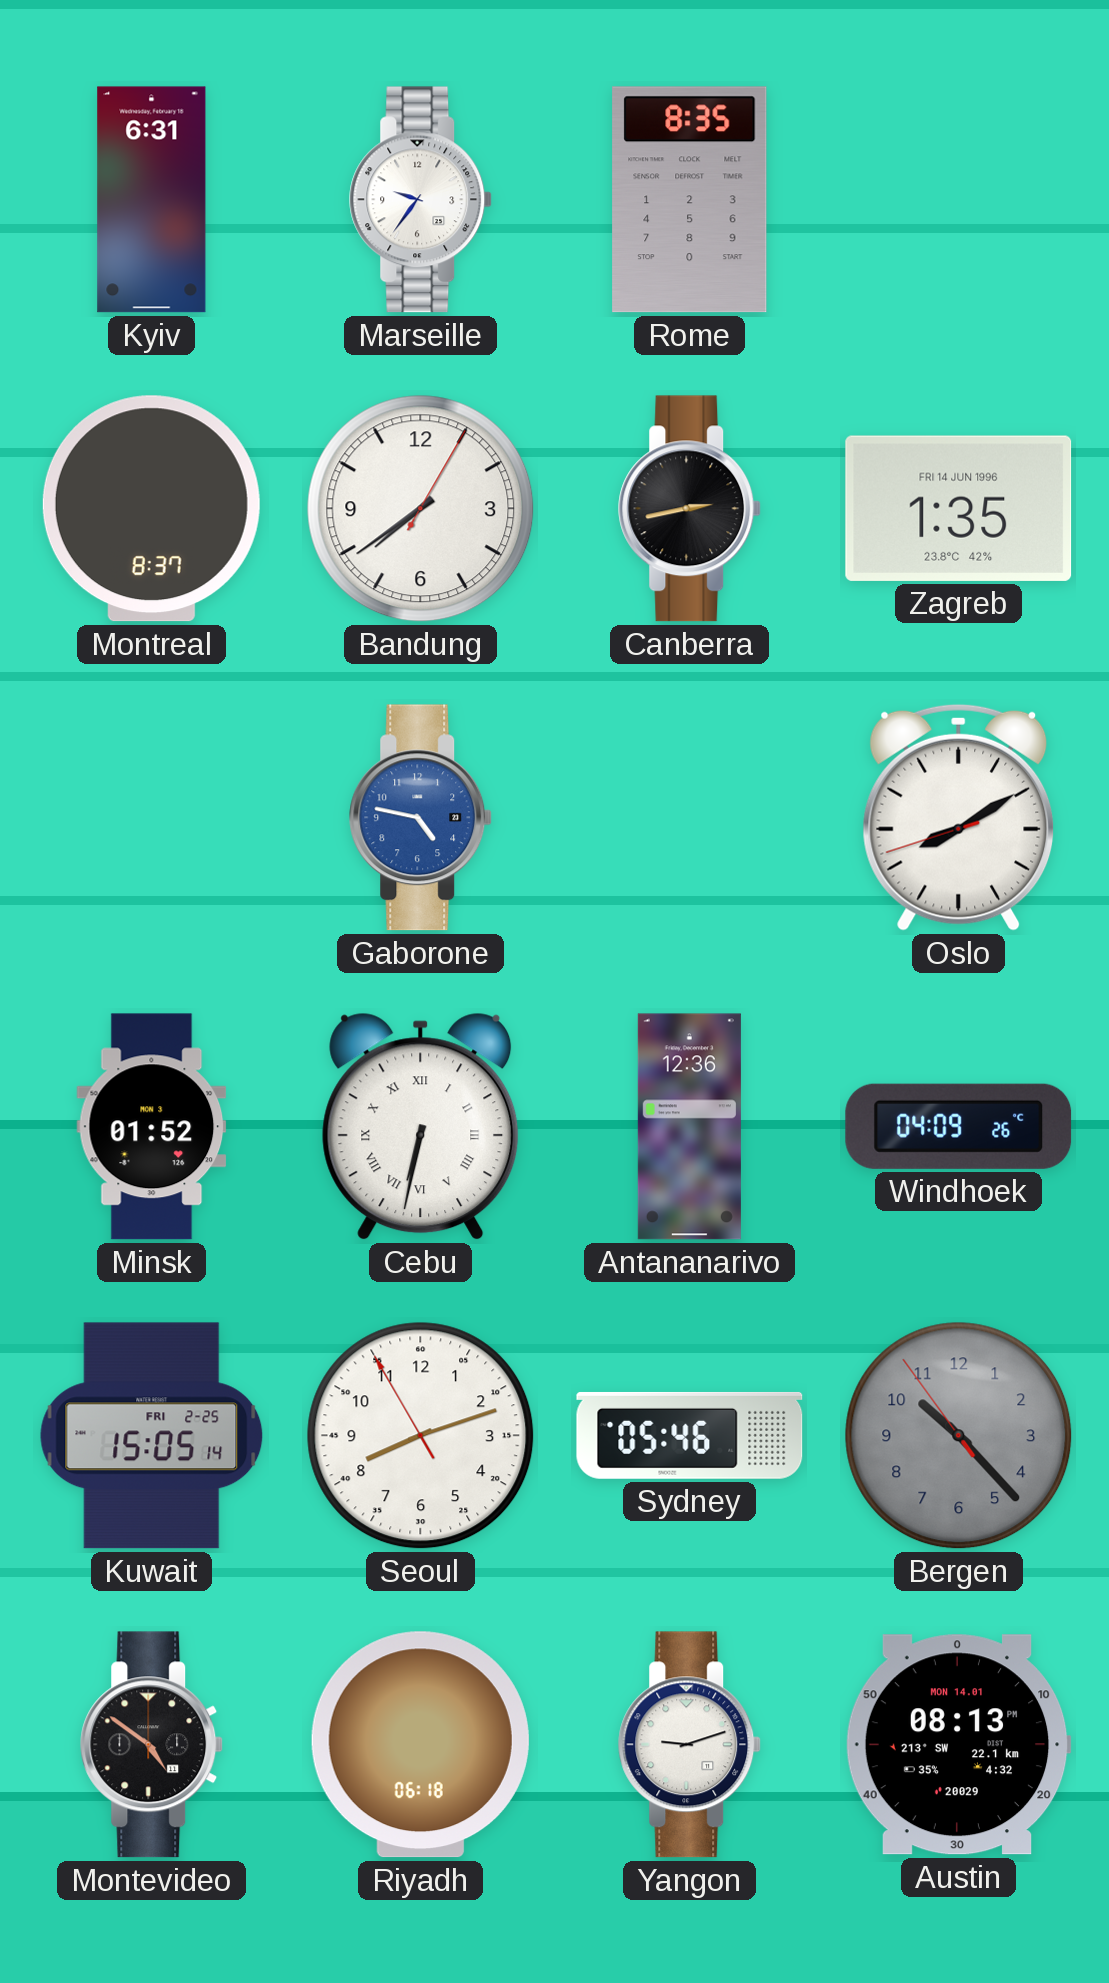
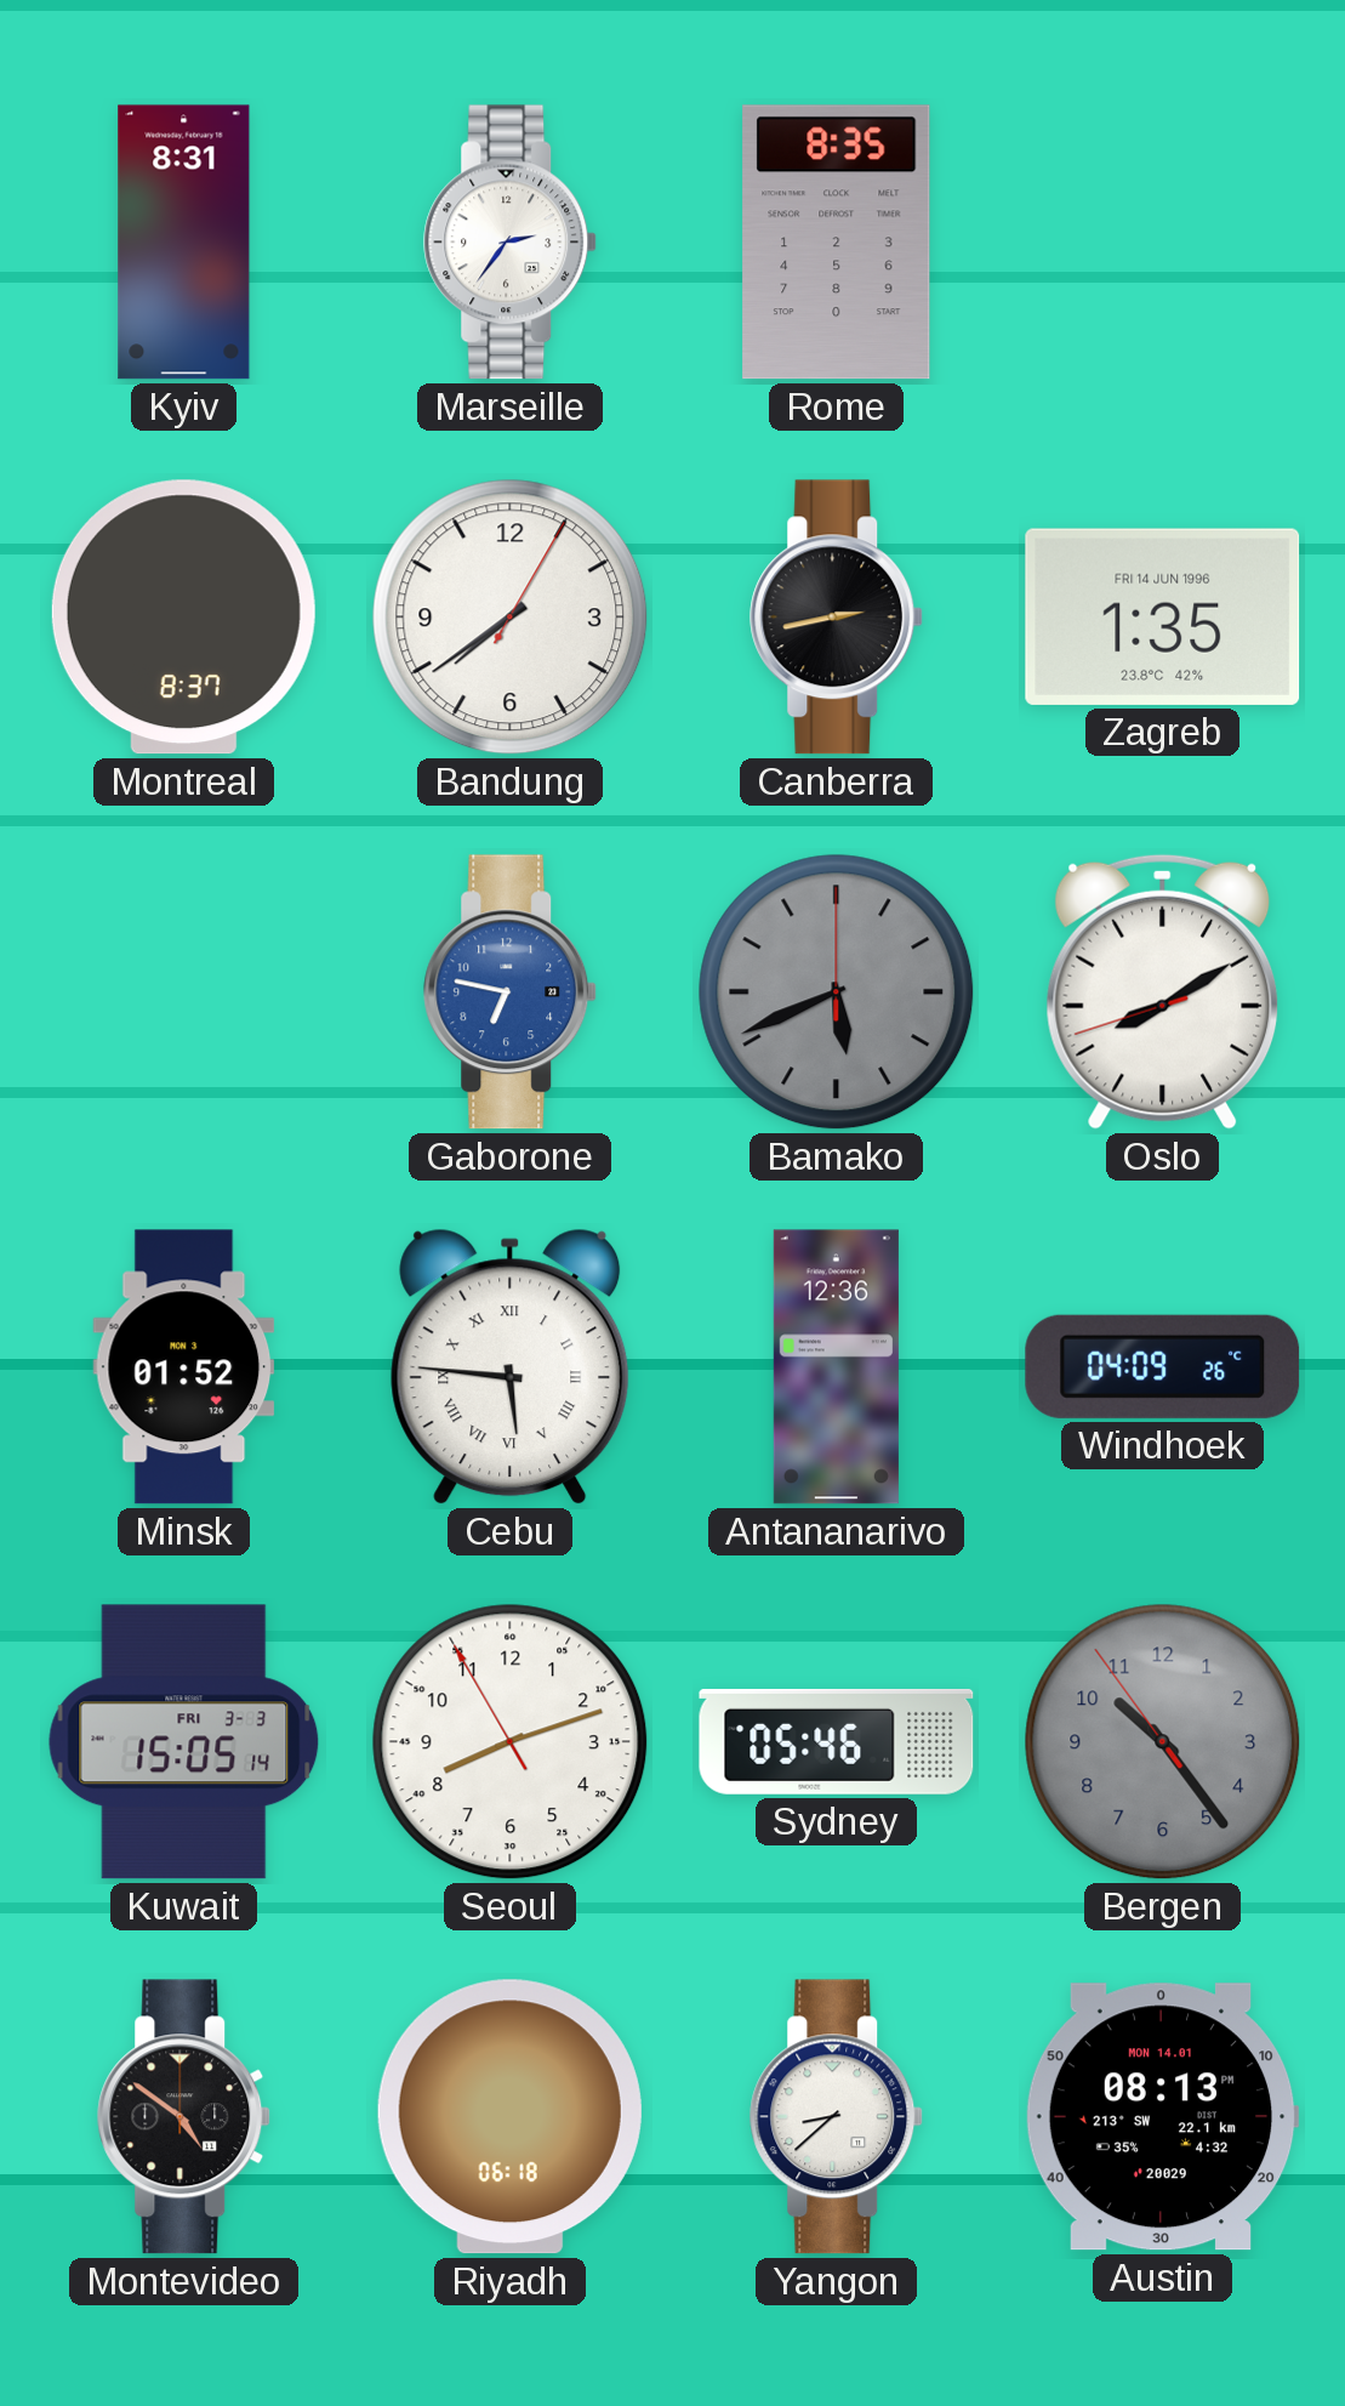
Kyiv: 6:31 -> 8:31 (184, 243)
Marseille: 9:36 -> 2:36 (511, 243)
Gaborone: 4:47 -> 6:47 (511, 992)
Bamako: none -> 5:41 (837, 992)
Cebu: 6:32 -> 5:46 (511, 1366)
Kuwait date: FRI 2-25 -> FRI 3-3 (184, 1742)
Bergen: 10:22 -> 10:23 (1163, 1742)
Yangon: 9:12 -> 8:38 (837, 2117)
